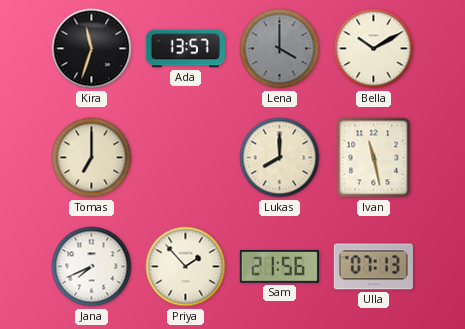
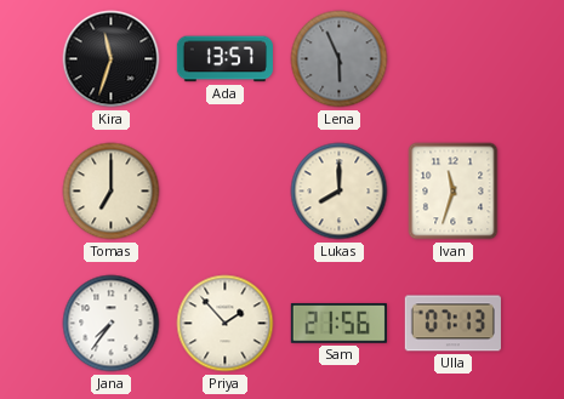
Lena: 4:00 -> 5:56 (340, 59)
Bella: 10:10 -> none (374, 49)
Ivan: 11:28 -> 11:33 (454, 192)
Jana: 7:41 -> 7:36 (112, 324)
